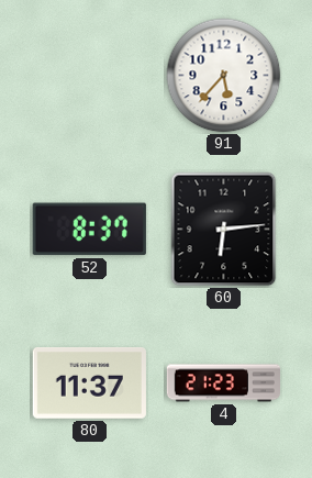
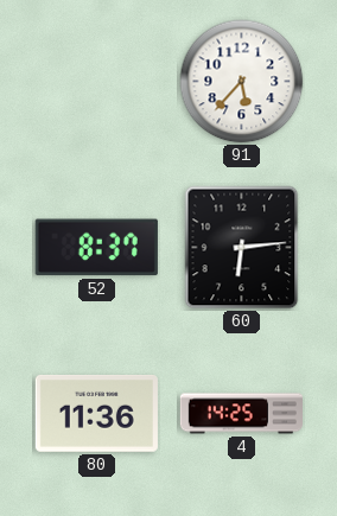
80: 11:37 -> 11:36 (96, 414)
4: 21:23 -> 14:25 (241, 414)
